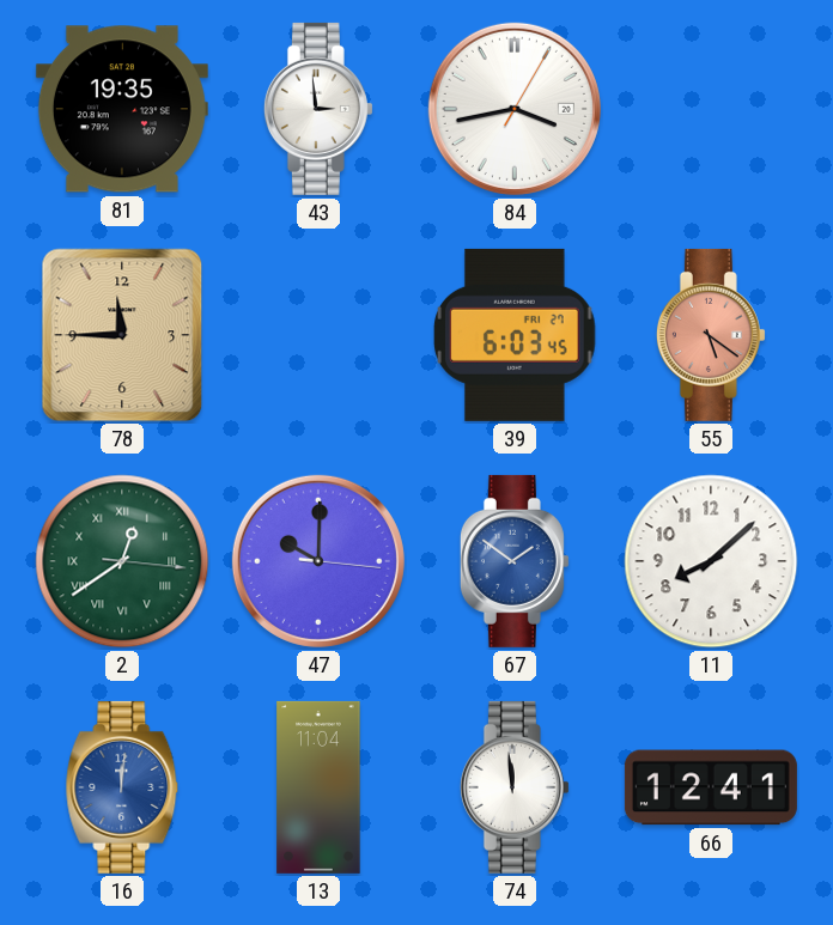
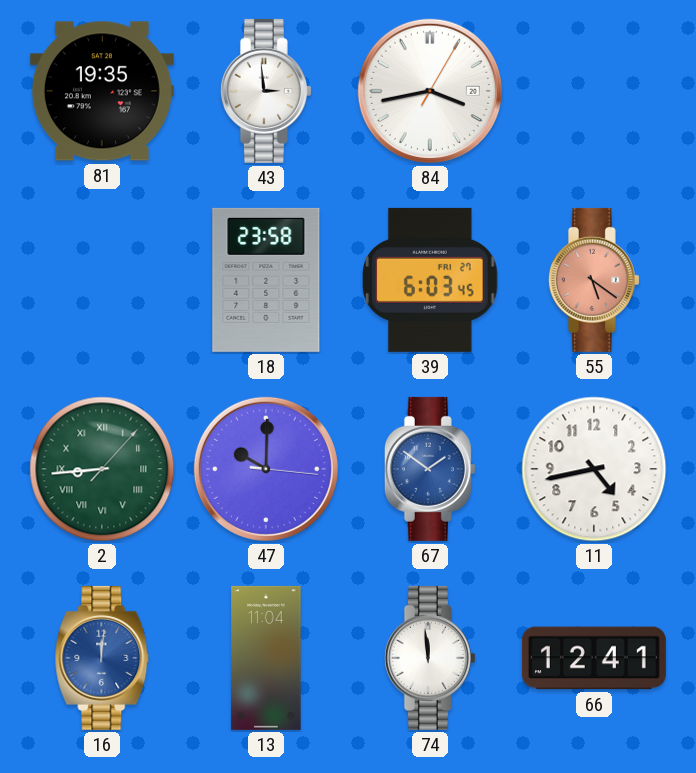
78: 11:45 -> none (122, 335)
18: none -> 23:58 (266, 280)
2: 12:39 -> 8:44 (102, 469)
11: 8:08 -> 4:43 (594, 469)
